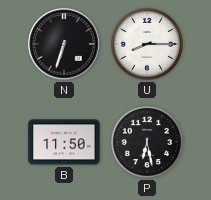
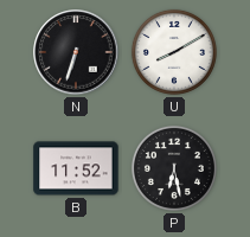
U: 8:15 -> 8:10 (174, 52)
B: 11:50 -> 11:52 (76, 168)
